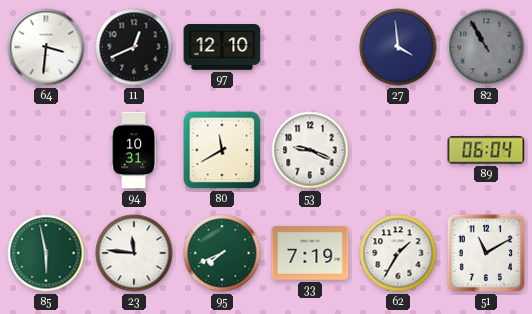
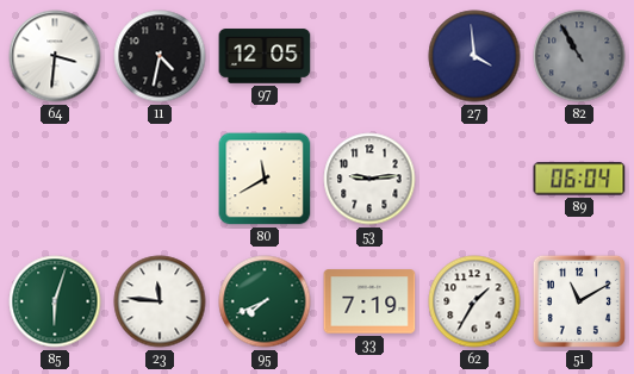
11: 12:41 -> 4:32 (160, 56)
97: 12:10 -> 12:05 (265, 56)
94: 10:31 -> none (134, 150)
53: 9:19 -> 9:14 (369, 179)
85: 5:58 -> 6:03 (55, 301)
